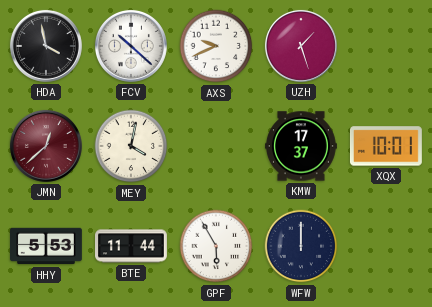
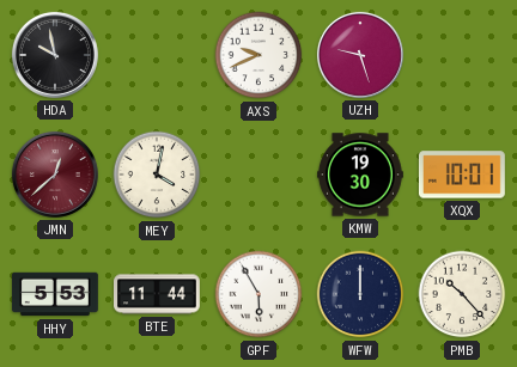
HDA: 3:58 -> 9:58 (55, 55)
FCV: 10:22 -> none (131, 46)
UZH: 1:27 -> 9:27 (360, 55)
KMW: 17:37 -> 19:30 (361, 175)
PMB: none -> 10:23 (462, 294)
